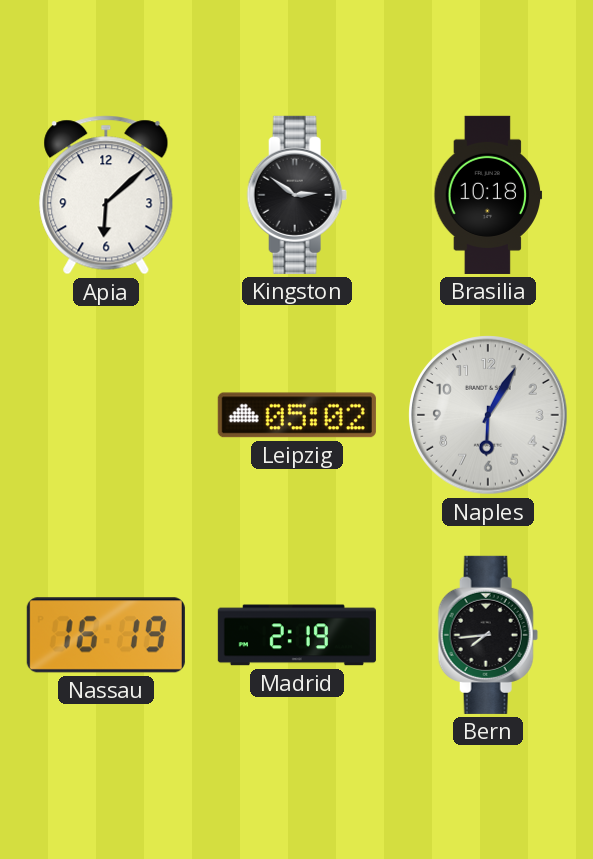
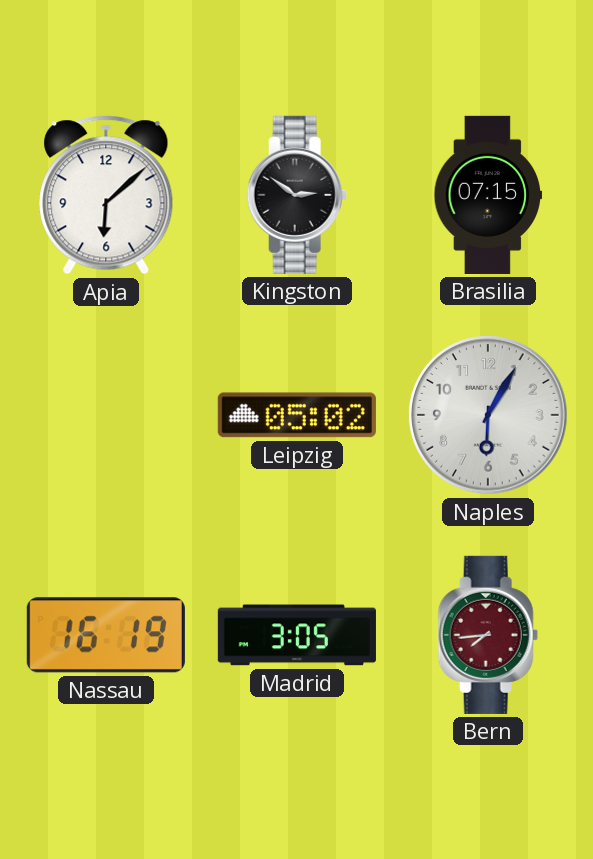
Brasilia: 10:18 -> 07:15 (488, 195)
Madrid: 2:19 -> 3:05 (297, 635)
Bern dial: black -> burgundy (488, 635)
